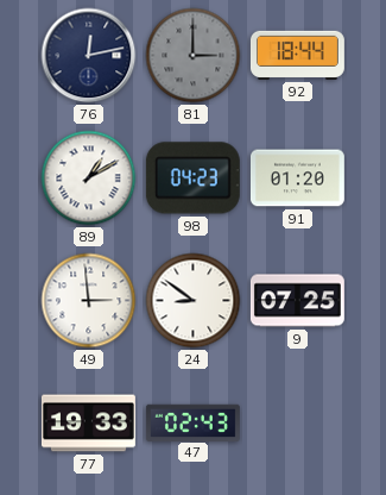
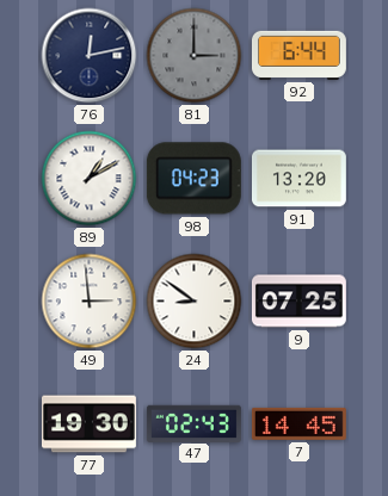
92: 18:44 -> 6:44 (298, 55)
91: 01:20 -> 13:20 (298, 179)
77: 19:33 -> 19:30 (88, 424)
7: none -> 14:45 (298, 423)
